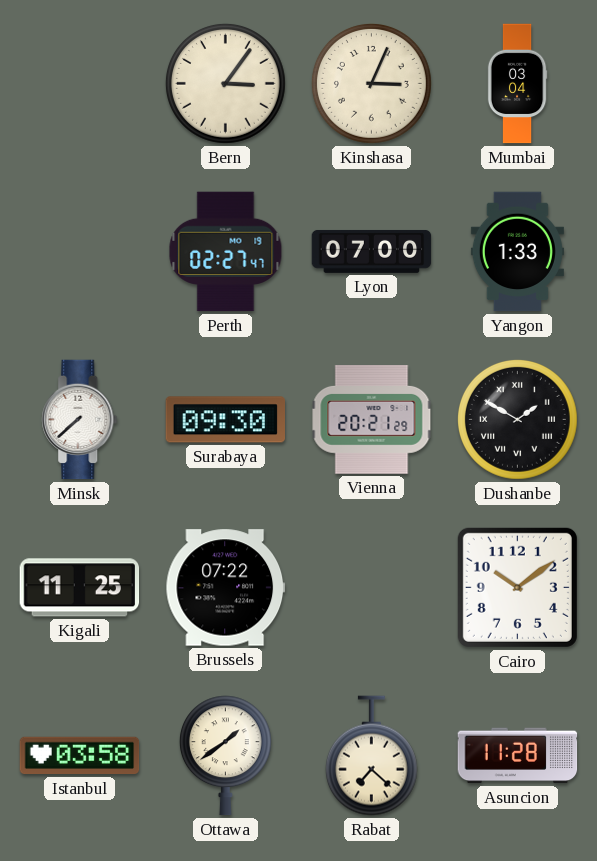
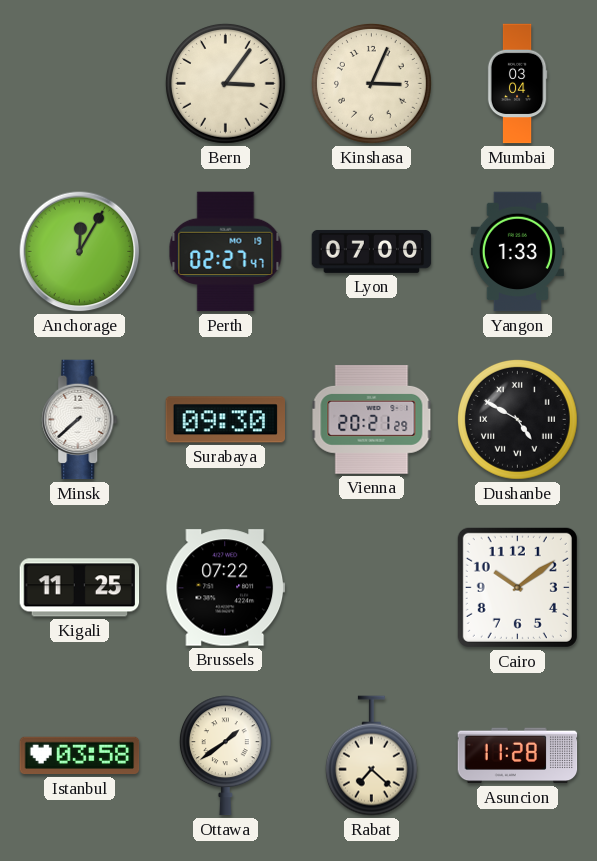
Anchorage: none -> 12:05 (80, 252)
Dushanbe: 1:50 -> 4:50 (518, 420)
